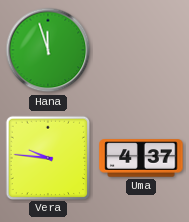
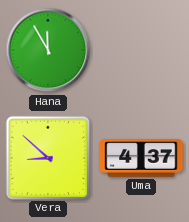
Hana: 11:57 -> 11:55 (48, 50)
Vera: 9:46 -> 8:52 (47, 157)
